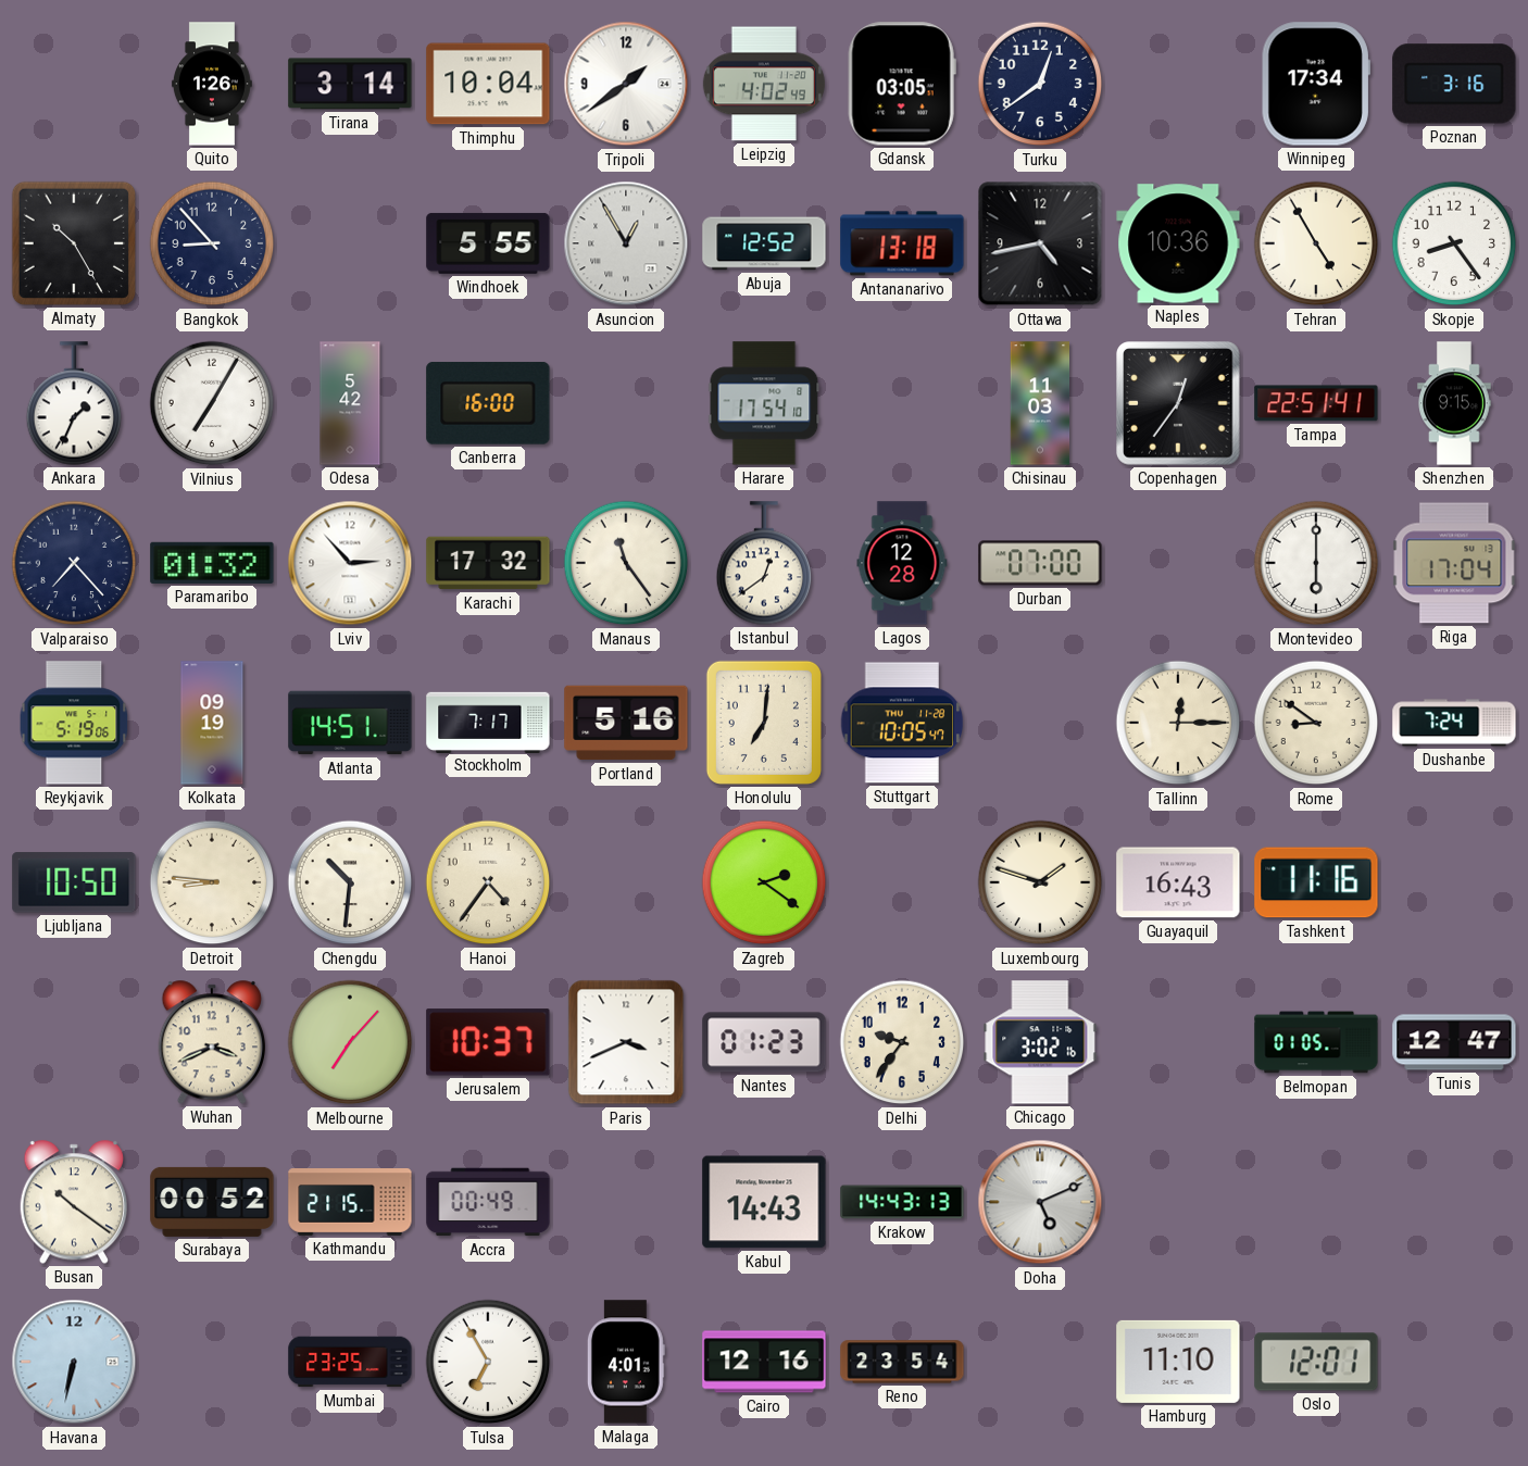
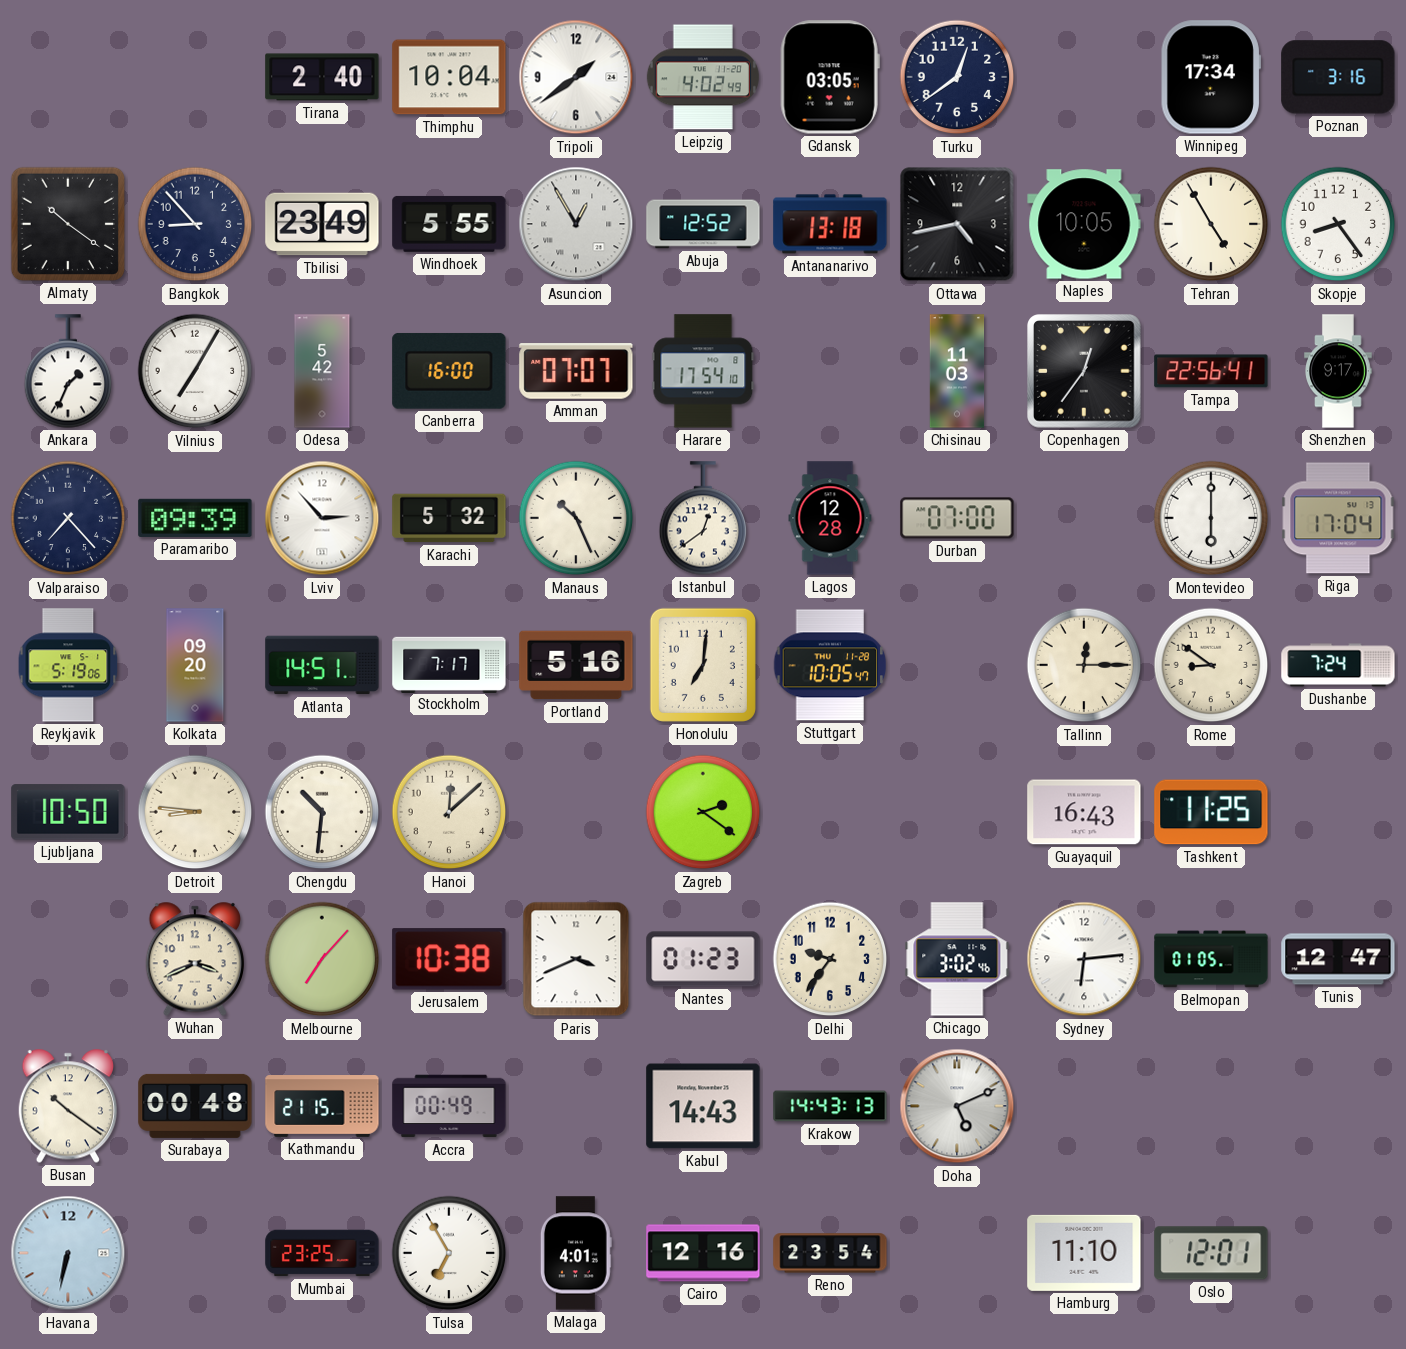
Quito: 1:26 -> none (212, 84)
Tirana: 3:14 -> 2:40 (322, 77)
Almaty: 10:25 -> 10:21 (68, 224)
Tbilisi: none -> 23:49 (322, 224)
Naples: 10:36 -> 10:05 (1084, 224)
Amman: none -> 07:07 (576, 371)
Tampa: 22:51 -> 22:56 (1211, 371)
Shenzhen: 9:15 -> 9:17 (1338, 371)
Paramaribo: 01:32 -> 09:39 (195, 518)
Karachi: 17:32 -> 5:32 (449, 518)
Manaus: 11:24 -> 10:26 (576, 518)
Kolkata: 09:19 -> 09:20 (195, 665)
Hanoi: 4:36 -> 12:08 (449, 812)
Luxembourg: 1:48 -> none (1040, 882)
Tashkent: 11:16 -> 11:25 (1211, 812)
Jerusalem: 10:37 -> 10:38 (449, 959)
Chicago: 3:02:16 -> 3:02:46 (957, 959)
Sydney: none -> 6:14 (1084, 959)
Surabaya: 00:52 -> 00:48 (195, 1106)
